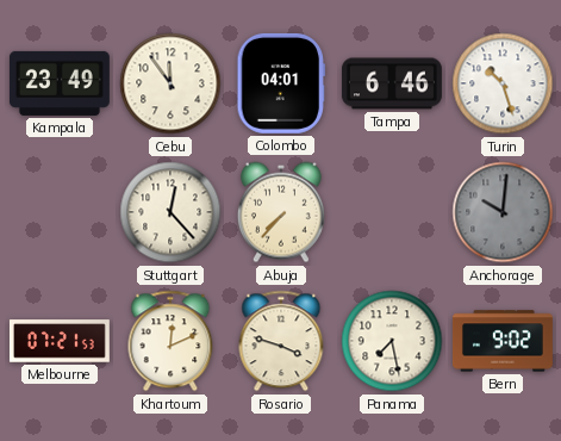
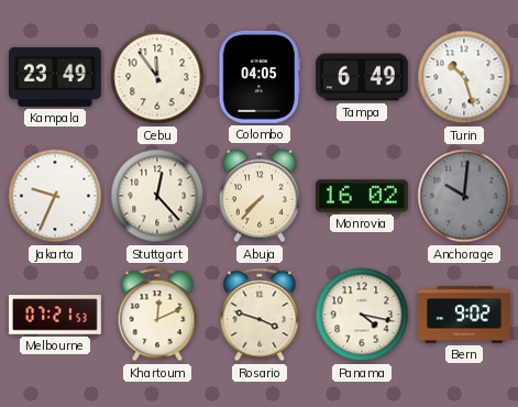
Colombo: 04:01 -> 04:05 (260, 77)
Tampa: 6:46 -> 6:49 (362, 77)
Jakarta: none -> 9:34 (55, 196)
Monrovia: none -> 16:02 (362, 196)
Panama: 7:28 -> 4:17 (362, 315)
